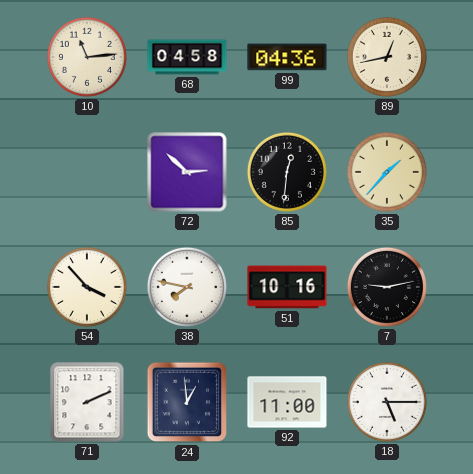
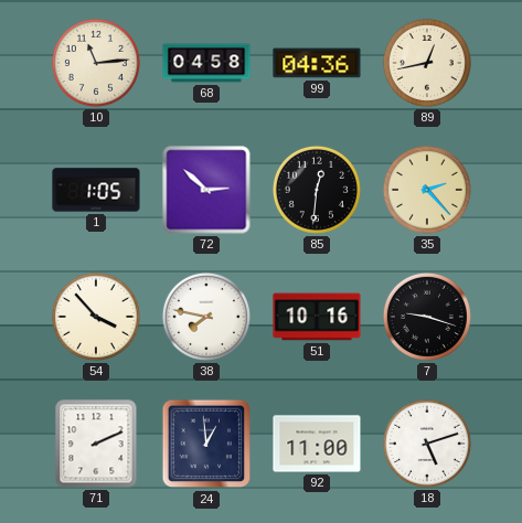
1: none -> 1:05 (96, 190)
35: 1:37 -> 2:23 (427, 190)
7: 9:13 -> 9:18 (427, 317)
18: 5:15 -> 5:12 (427, 444)
